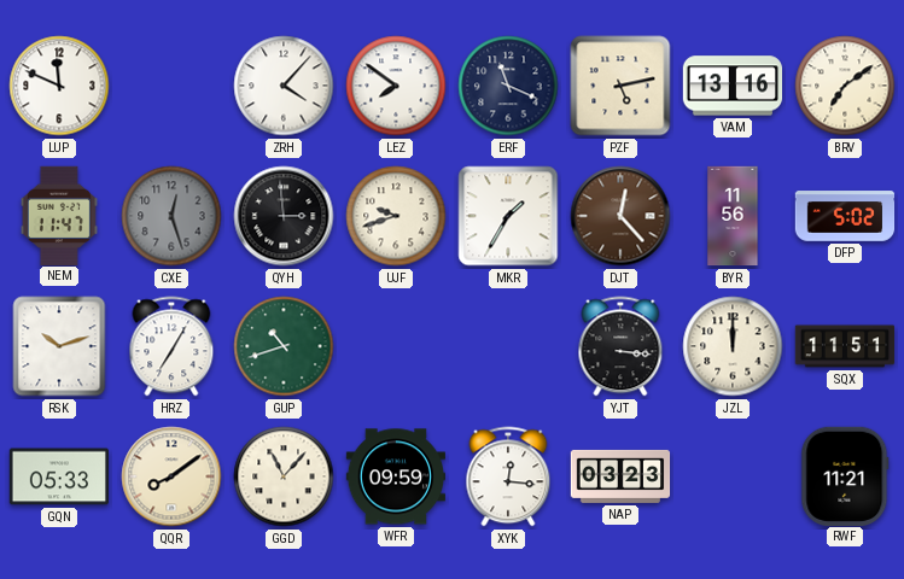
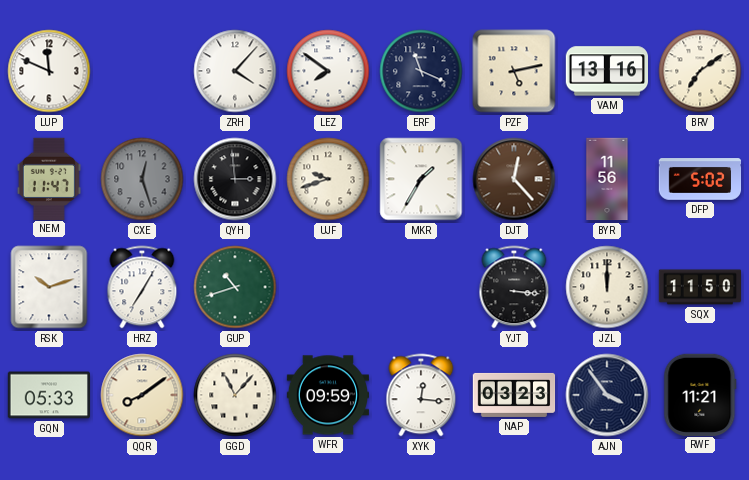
SQX: 11:51 -> 11:50 (700, 287)
AJN: none -> 3:54 (607, 395)
